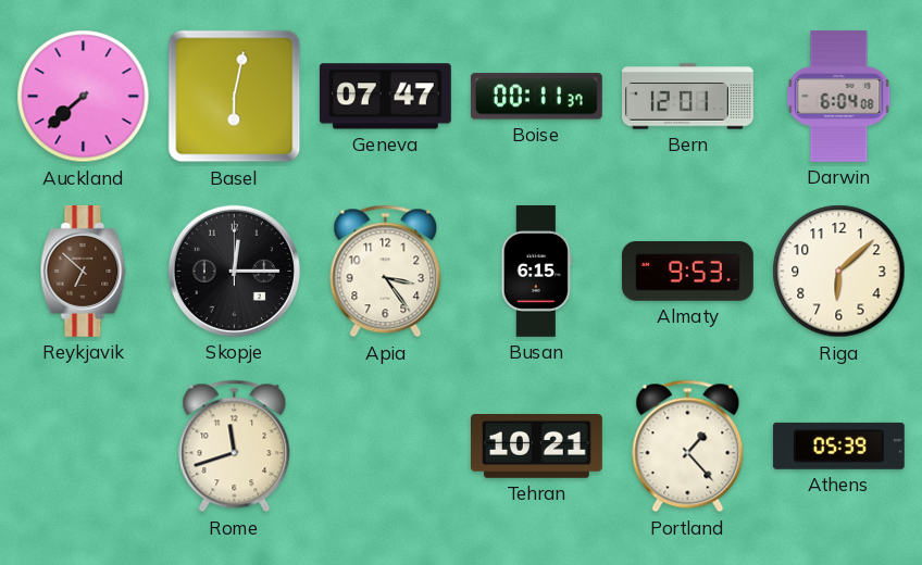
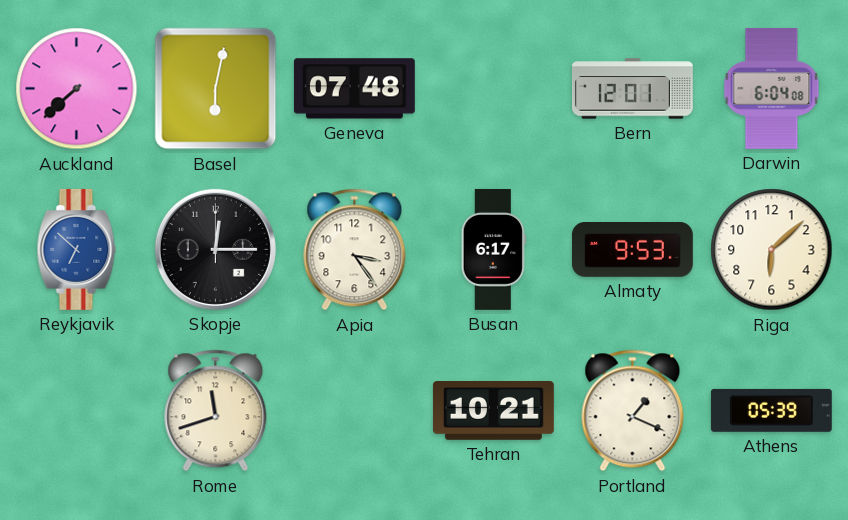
Geneva: 07:47 -> 07:48 (354, 89)
Boise: 00:11 -> none (536, 97)
Reykjavik dial: brown -> blue (77, 249)
Busan: 6:15 -> 6:17 (493, 249)
Portland: 1:23 -> 1:19 (633, 411)
